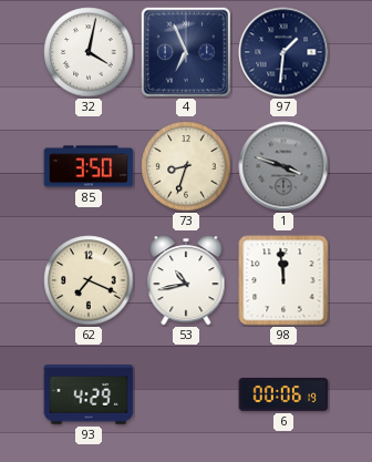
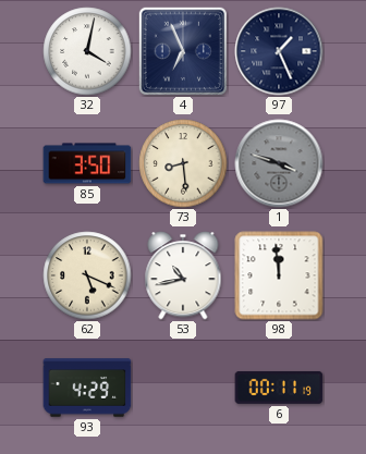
97: 1:31 -> 1:26 (279, 51)
73: 8:33 -> 8:29 (183, 163)
62: 7:19 -> 5:19 (87, 275)
6: 00:06 -> 00:11 (279, 388)
